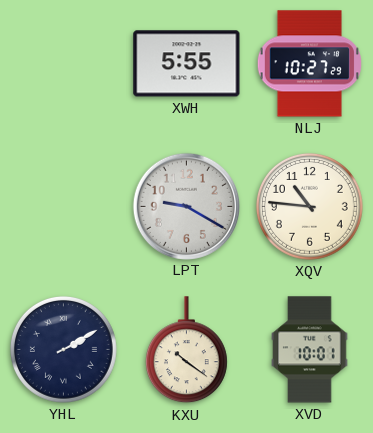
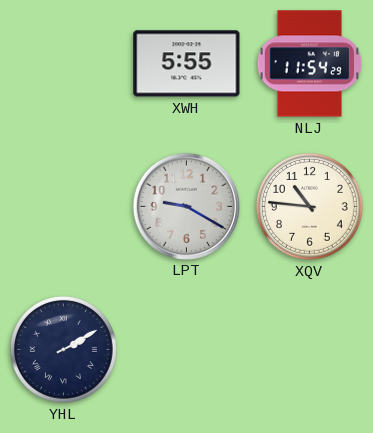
NLJ: 10:27 -> 11:54 (309, 64)
KXU: 10:21 -> none (186, 350)
XVD: 10:01 -> none (310, 350)
